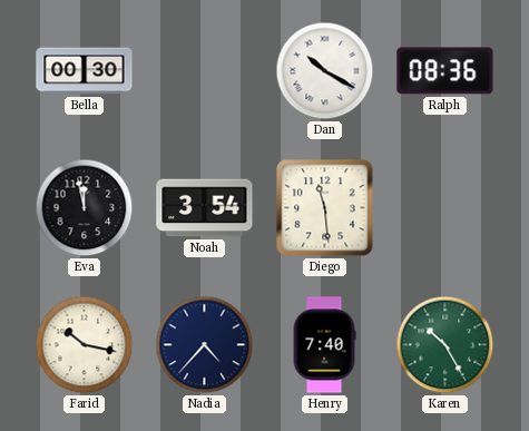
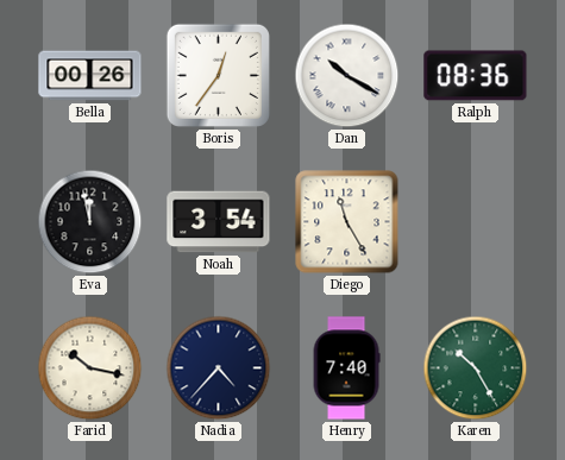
Bella: 00:30 -> 00:26 (90, 76)
Boris: none -> 12:36 (218, 75)
Diego: 11:29 -> 11:25 (347, 222)
